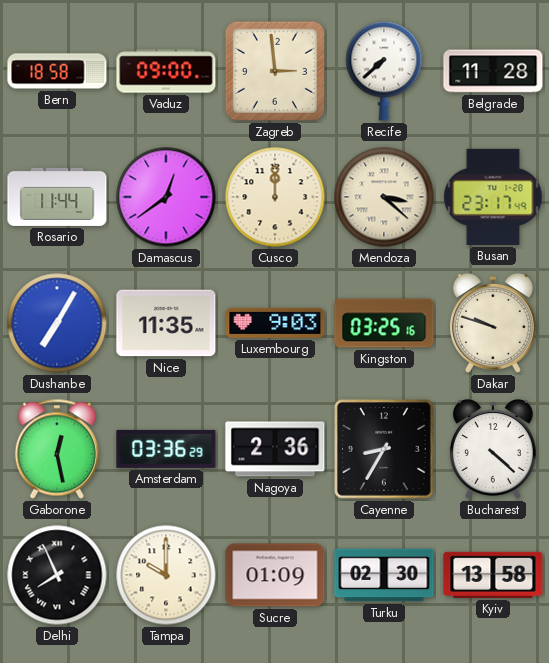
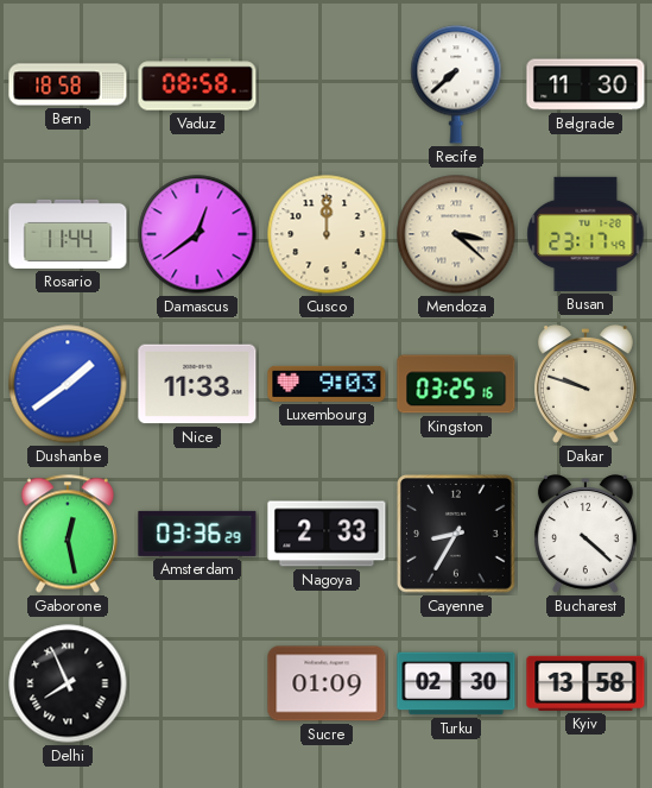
Vaduz: 09:00 -> 08:58 (197, 84)
Zagreb: 2:59 -> none (275, 71)
Belgrade: 11:28 -> 11:30 (585, 84)
Dushanbe: 7:05 -> 1:39 (68, 384)
Nice: 11:35 -> 11:33 (197, 384)
Nagoya: 2:36 -> 2:33 (327, 534)
Tampa: 10:00 -> none (166, 575)
